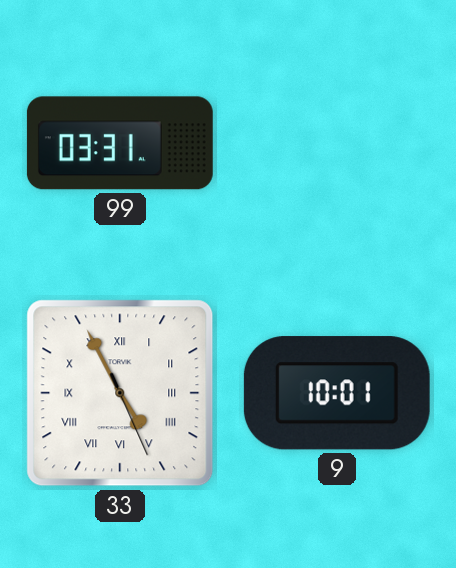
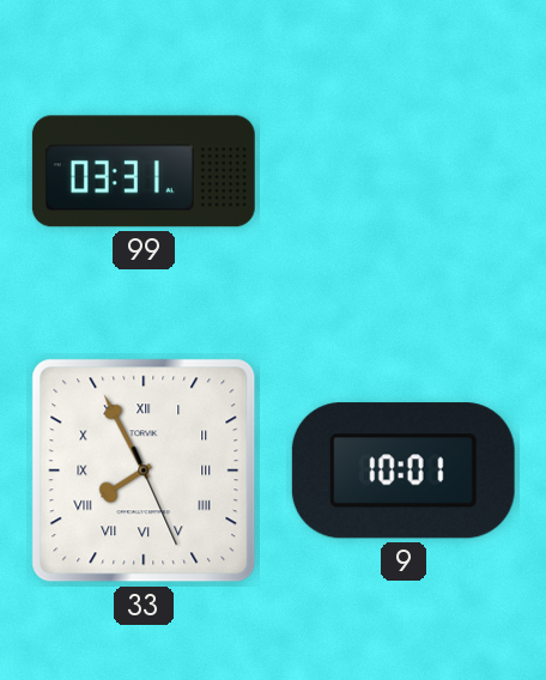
33: 4:55 -> 7:55 (144, 470)
